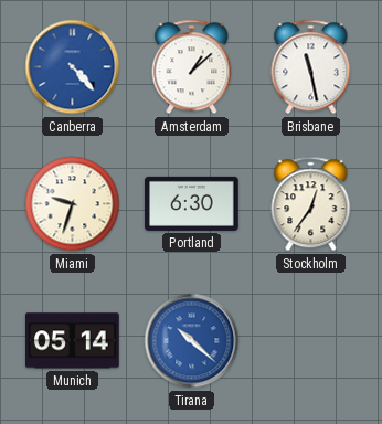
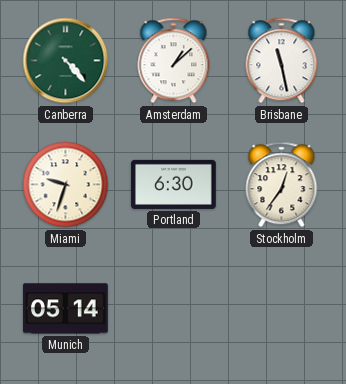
Canberra dial: blue -> green (66, 61)
Tirana: 10:22 -> none (192, 341)
